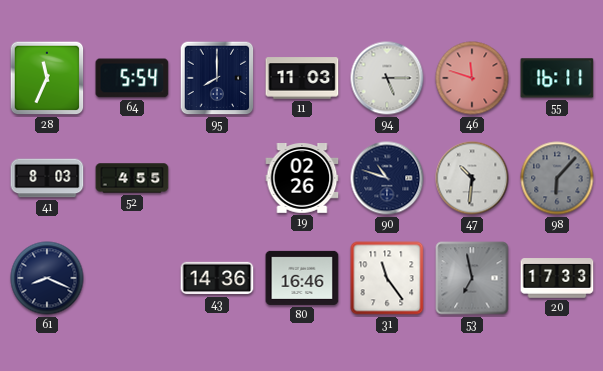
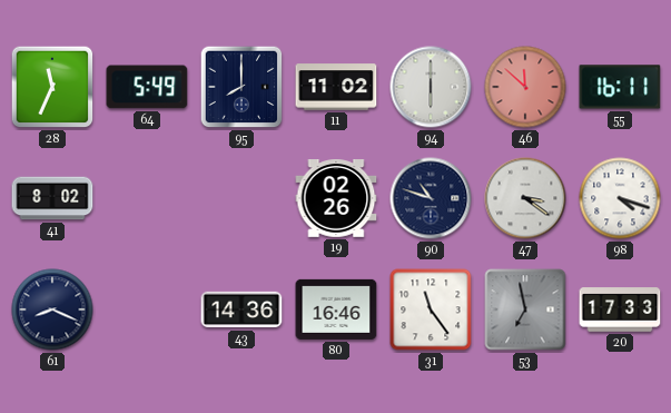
64: 5:54 -> 5:49 (147, 87)
11: 11:03 -> 11:02 (336, 87)
94: 5:15 -> 6:00 (431, 87)
46: 11:48 -> 11:52 (525, 87)
41: 8:03 -> 8:02 (52, 198)
52: 4:55 -> none (132, 178)
47: 10:31 -> 3:21 (525, 198)
98: 6:07 -> 4:18 (620, 198)
98 dial: grey -> white (620, 198)
